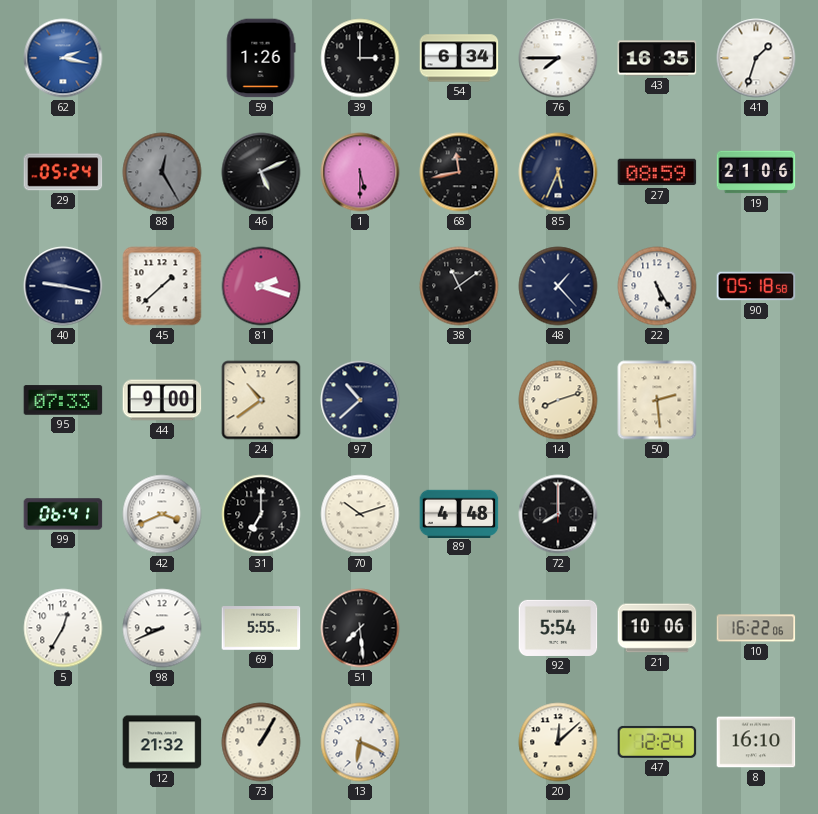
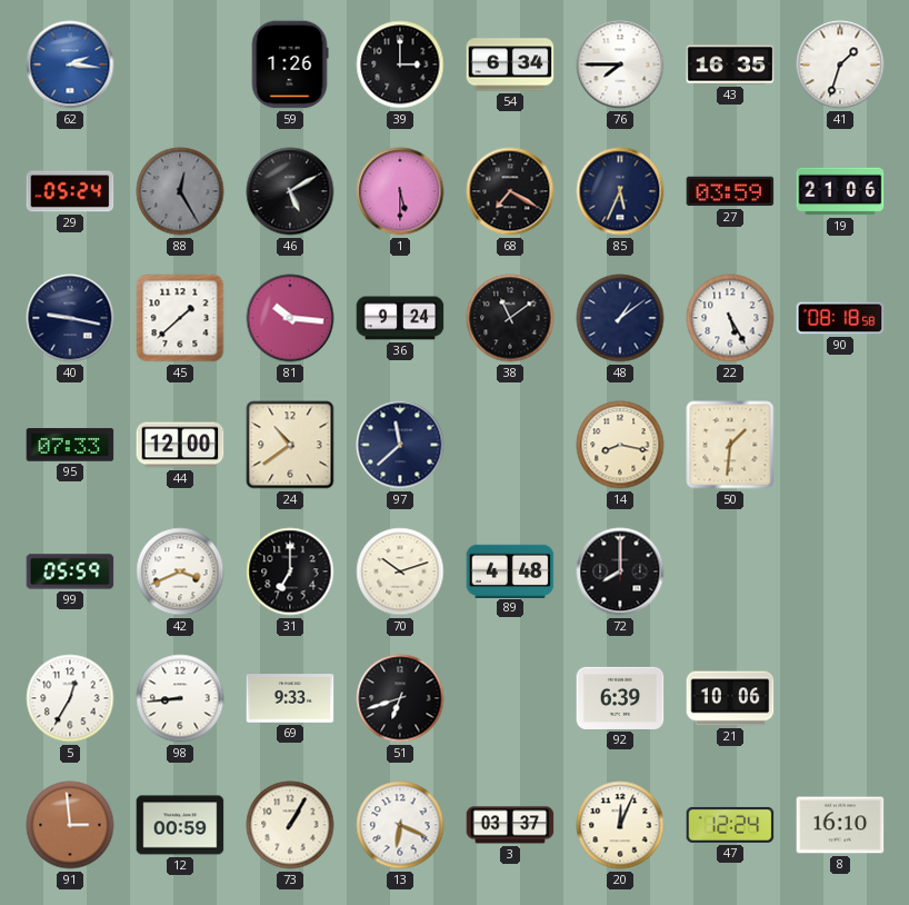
62: 2:17 -> 2:16 (70, 64)
46: 5:11 -> 5:10 (290, 191)
68: 11:43 -> 7:20 (510, 191)
27: 08:59 -> 03:59 (730, 191)
81: 2:18 -> 10:16 (290, 318)
36: none -> 9:24 (400, 318)
48: 1:23 -> 1:09 (620, 318)
90: 05:18 -> 08:18 (840, 318)
44: 9:00 -> 12:00 (180, 445)
97: 10:38 -> 11:38 (400, 445)
14: 8:12 -> 8:17 (620, 445)
50: 2:29 -> 1:31 (730, 445)
99: 06:41 -> 05:59 (70, 571)
98: 8:41 -> 8:44 (180, 698)
69: 5:55 -> 9:33 (290, 698)
51: 7:29 -> 6:42 (400, 698)
92: 5:54 -> 6:39 (620, 698)
10: 16:22 -> none (756, 628)
91: none -> 2:59 (70, 825)
12: 21:32 -> 00:59 (180, 825)
3: none -> 03:37 (510, 825)
20: 12:08 -> 12:04 (620, 825)
